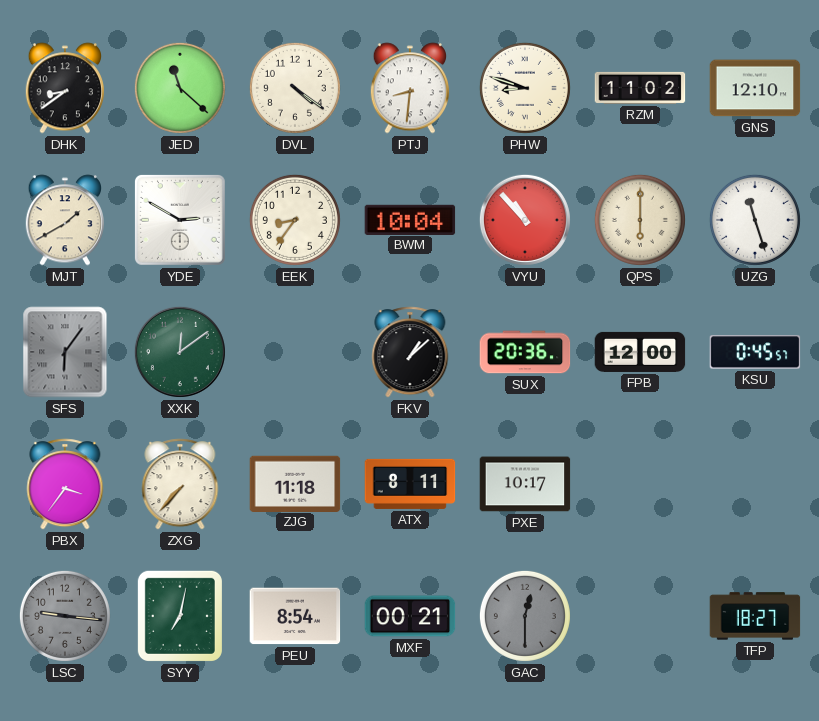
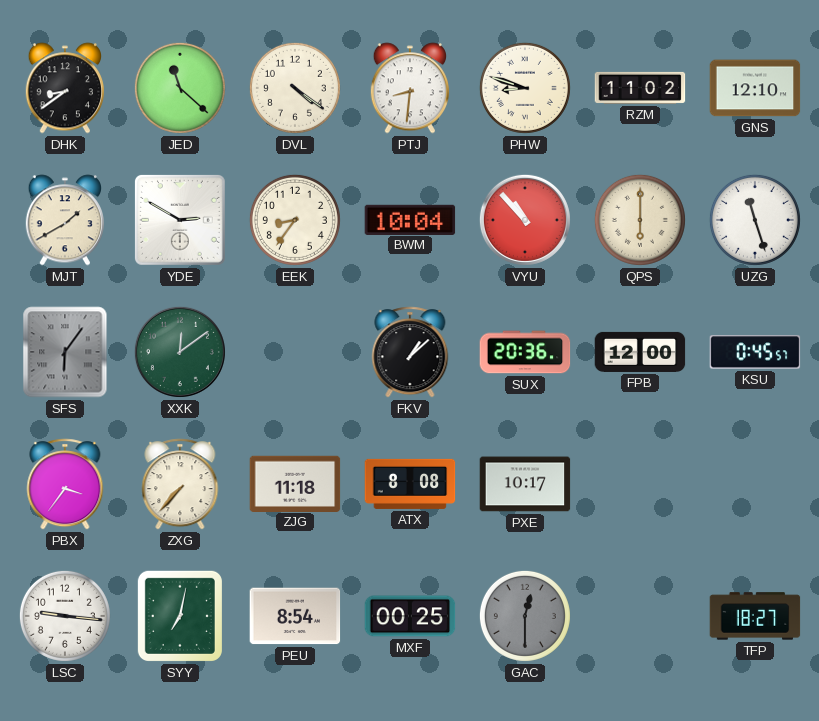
ATX: 8:11 -> 8:08 (410, 484)
LSC dial: grey -> white (65, 616)
MXF: 00:21 -> 00:25 (410, 616)
